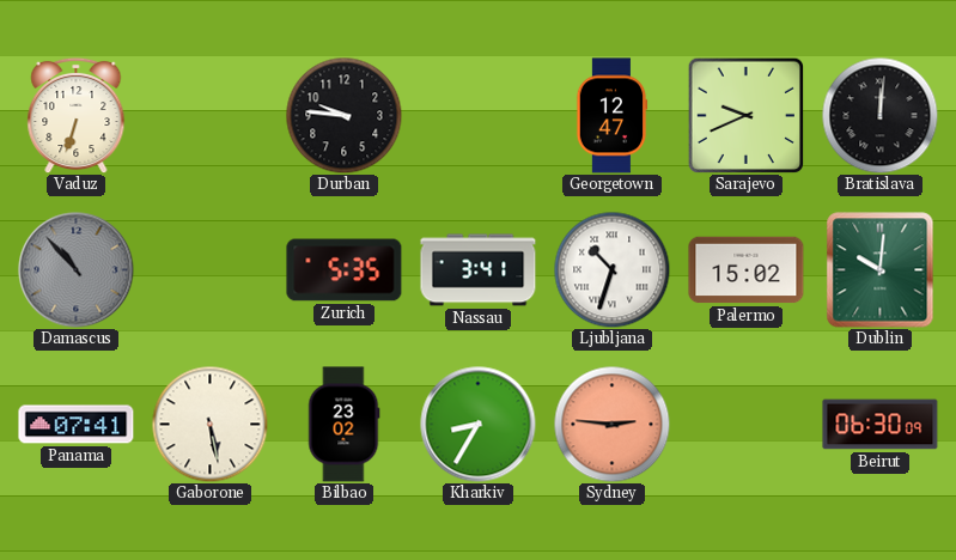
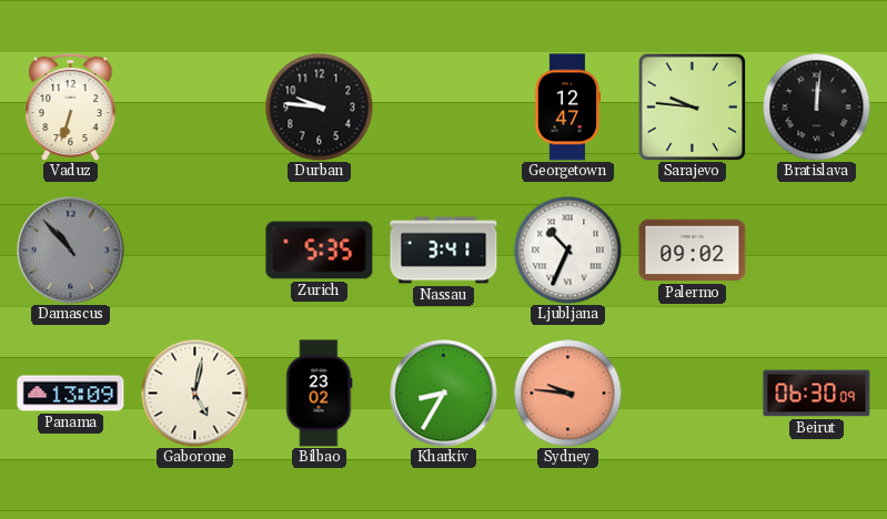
Sarajevo: 9:41 -> 9:46 (692, 106)
Ljubljana: 10:33 -> 10:34 (567, 250)
Palermo: 15:02 -> 09:02 (693, 251)
Dublin: 10:01 -> none (881, 270)
Panama: 07:41 -> 13:09 (71, 394)
Gaborone: 5:28 -> 5:02 (194, 393)
Sydney: 2:46 -> 9:46 (567, 393)
